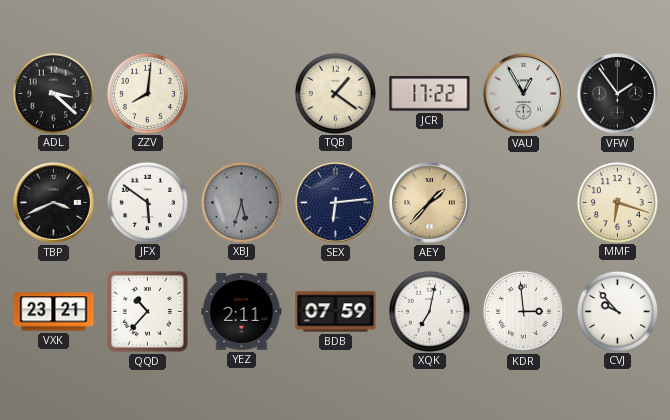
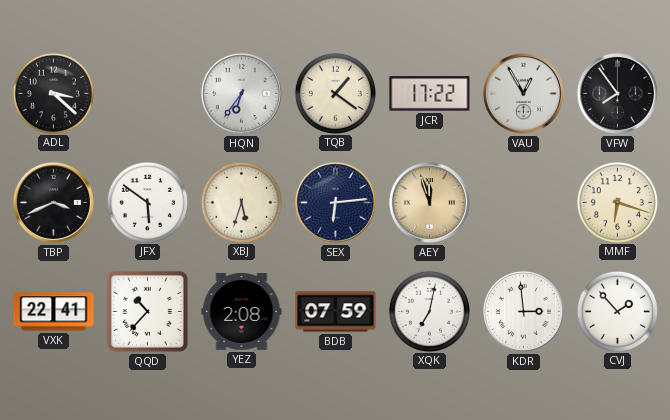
ZZV: 8:01 -> none (147, 93)
HQN: none -> 6:36 (241, 93)
VFW: 1:54 -> 7:54 (617, 93)
XBJ dial: grey -> cream (241, 202)
AEY: 1:37 -> 11:57 (429, 202)
VXK: 23:21 -> 22:41 (54, 312)
YEZ: 2:11 -> 2:08 (242, 311)
CVJ: 9:53 -> 1:53 (617, 311)
